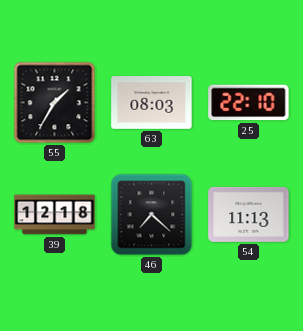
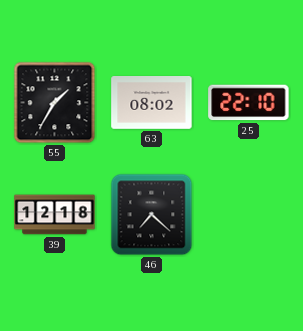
63: 08:03 -> 08:02 (152, 103)
54: 11:13 -> none (249, 214)
